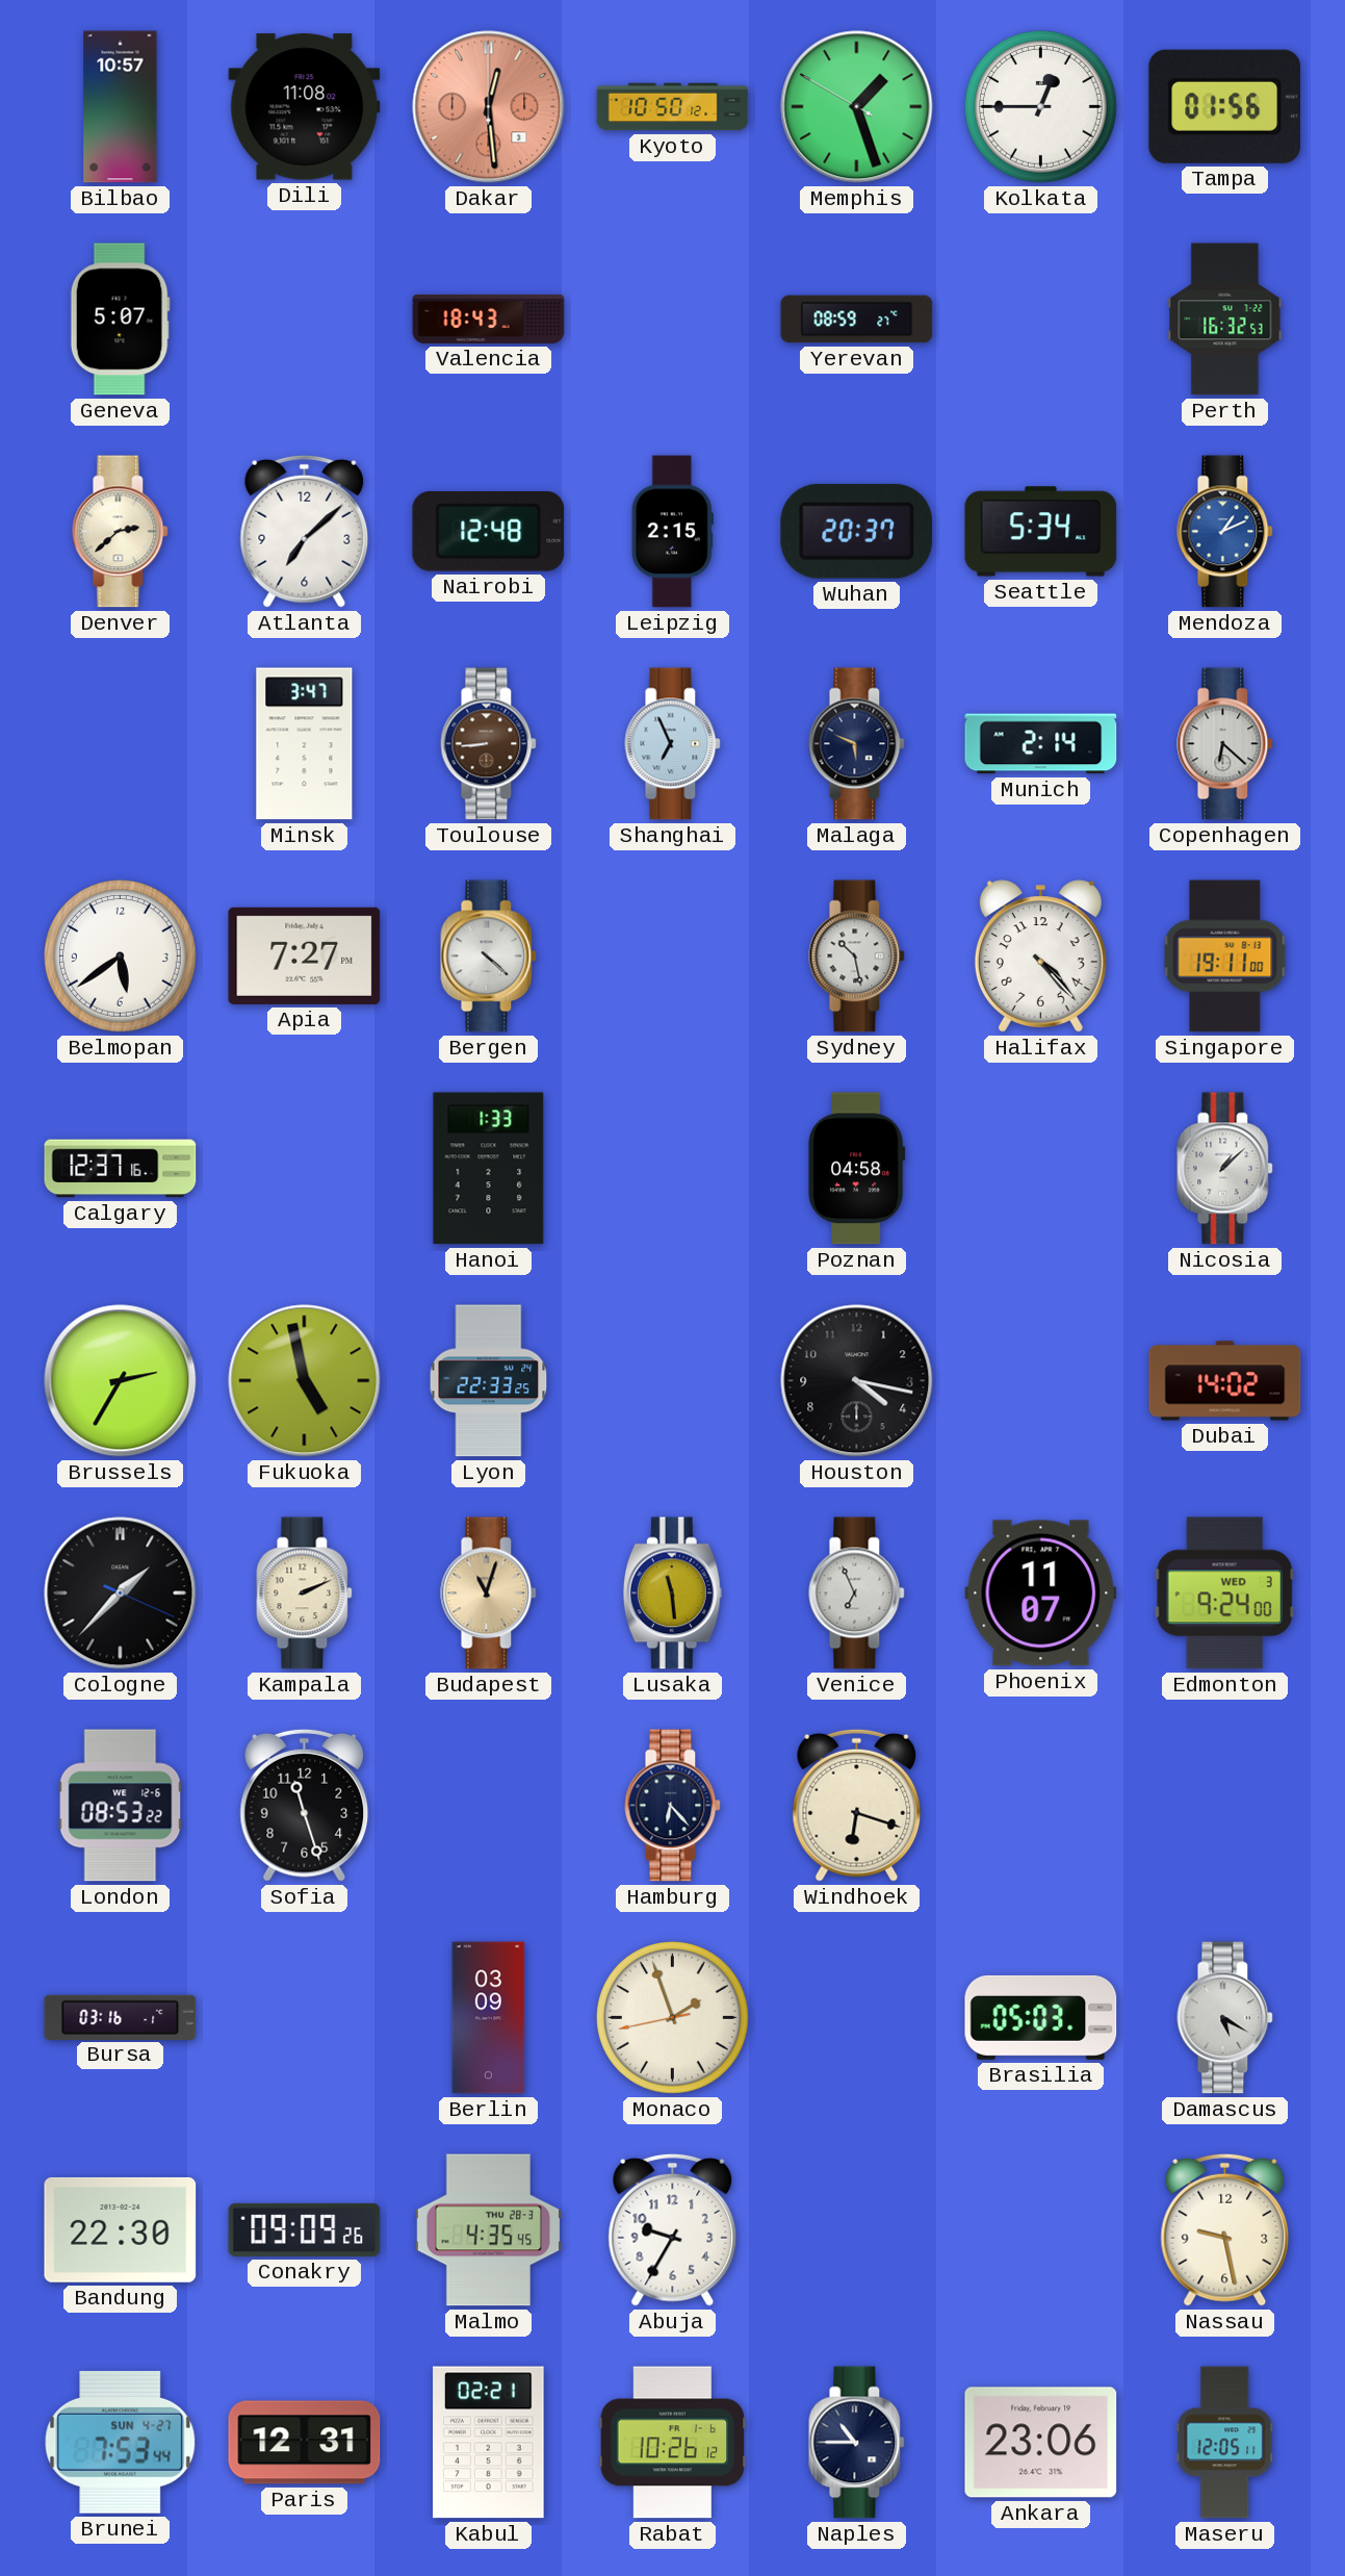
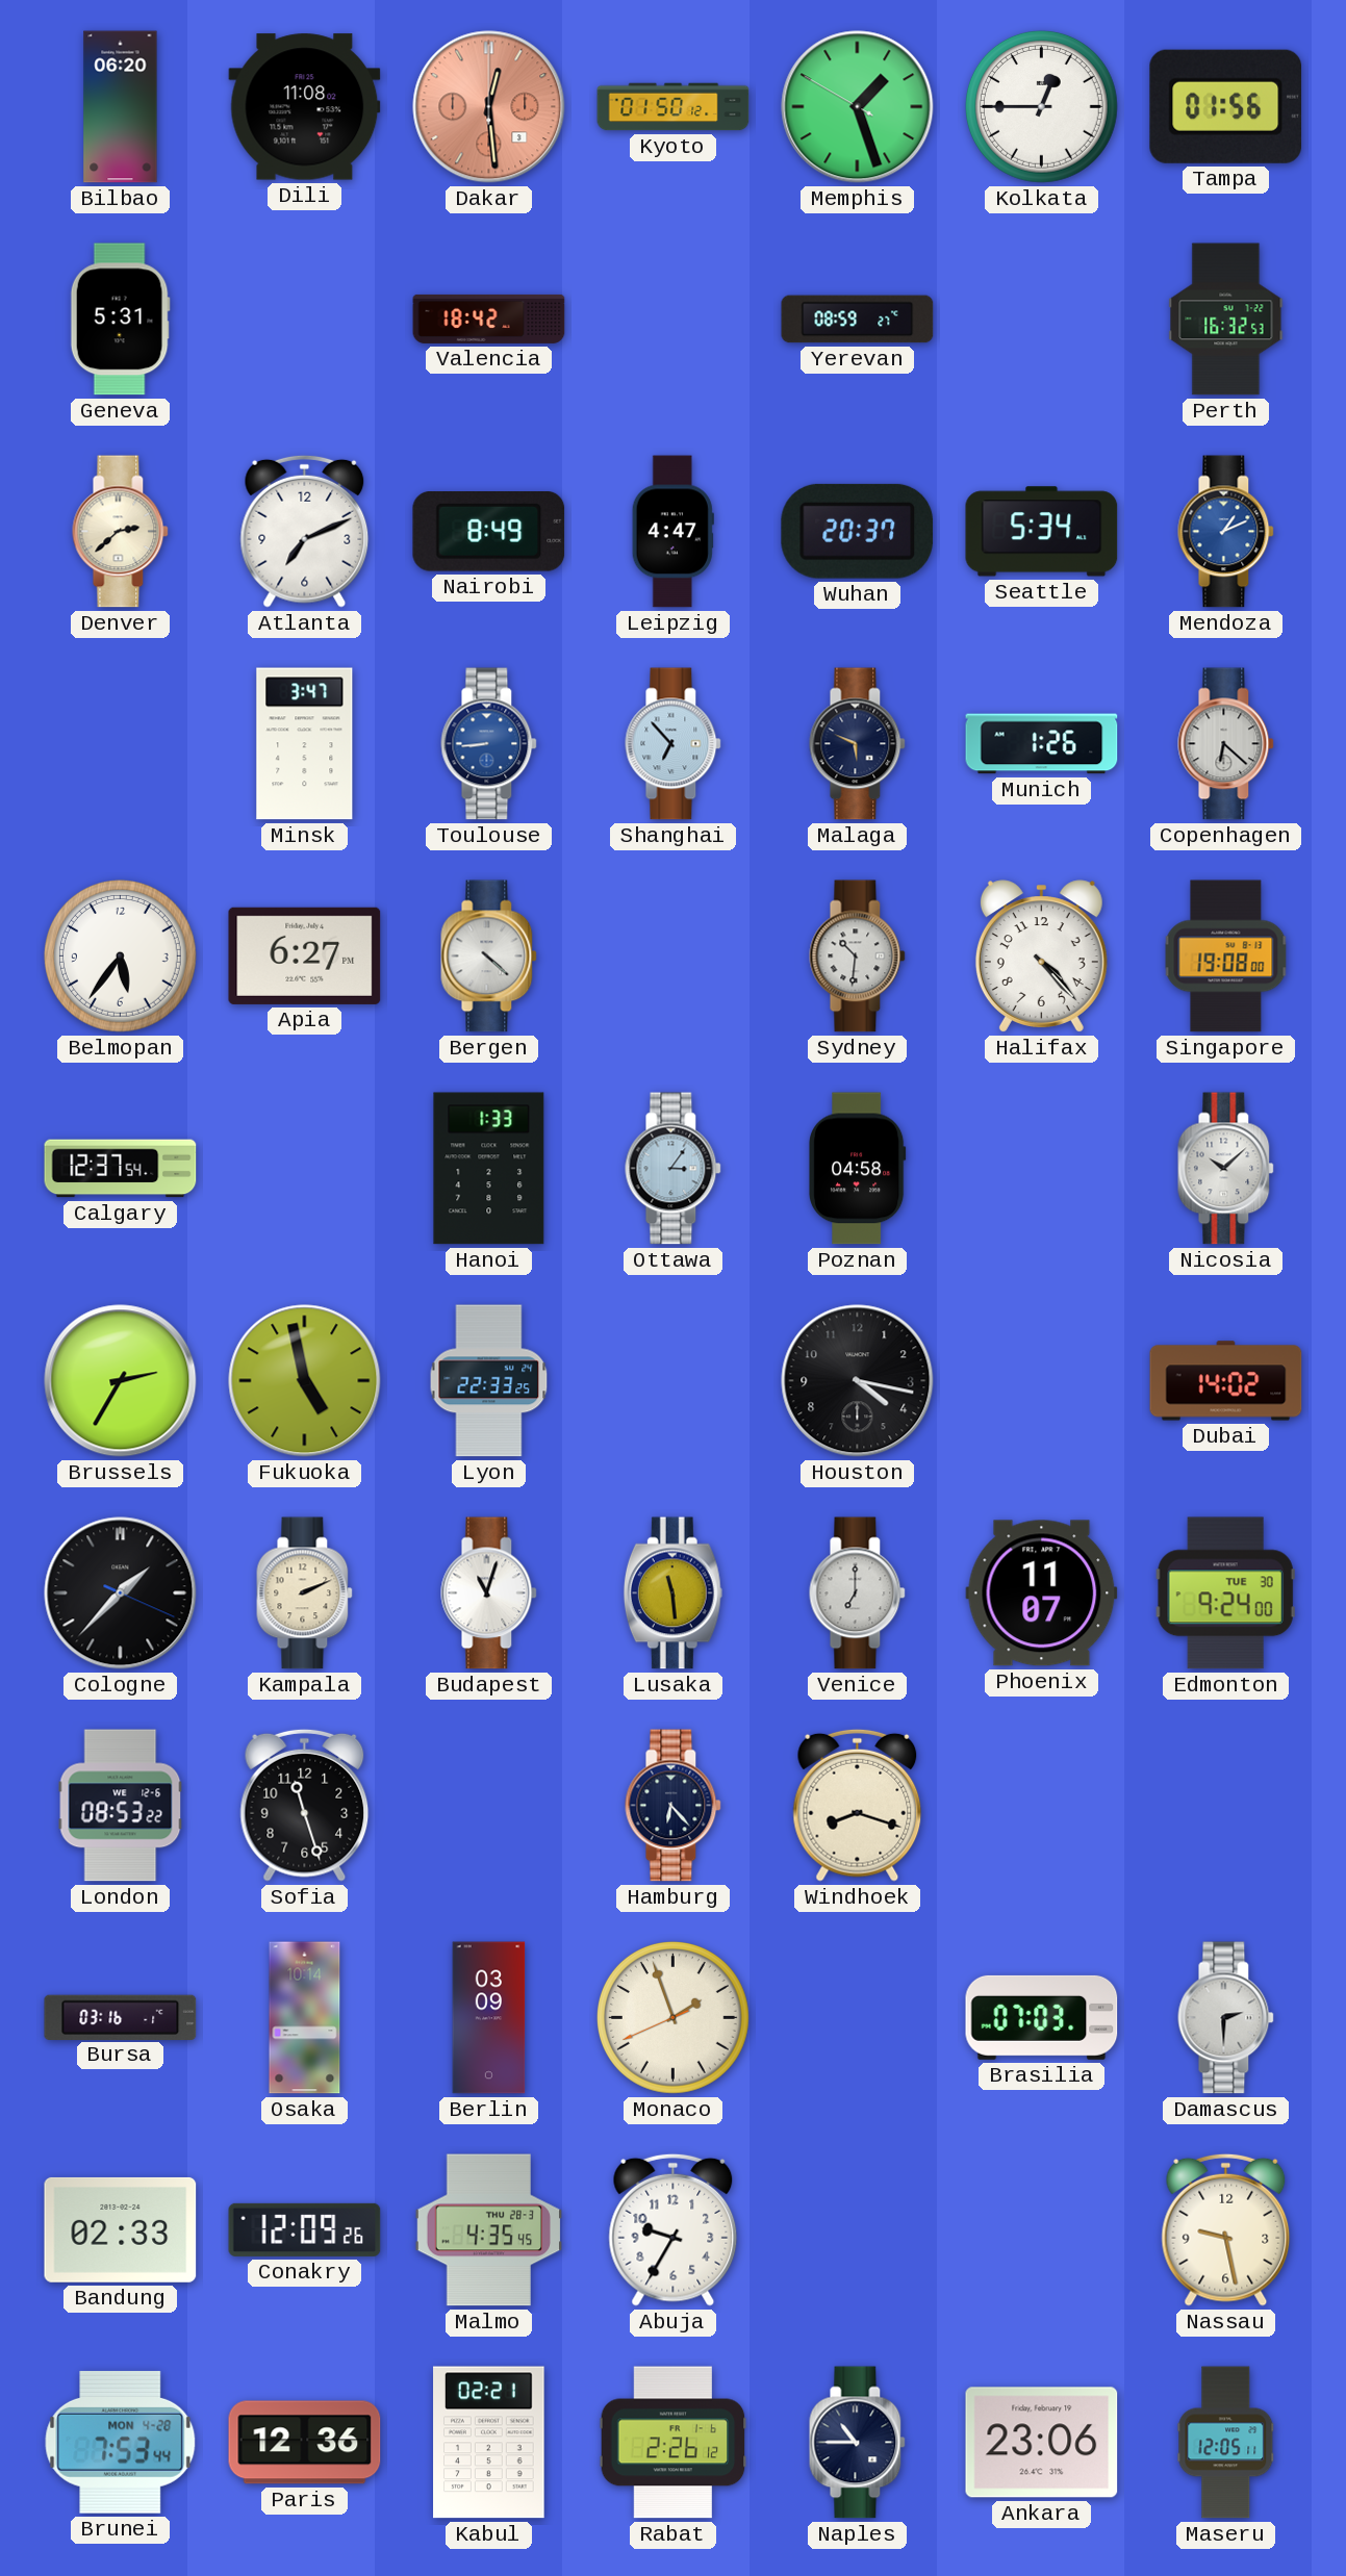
Bilbao: 10:57 -> 06:20 (121, 107)
Kyoto: 10:50 -> 01:50 (674, 107)
Geneva: 5:07 -> 5:31 (120, 320)
Valencia: 18:43 -> 18:42 (489, 318)
Atlanta: 7:08 -> 7:11 (305, 531)
Nairobi: 12:48 -> 8:49 (489, 532)
Leipzig: 2:15 -> 4:47 (672, 532)
Toulouse dial: brown -> blue (489, 744)
Shanghai: 6:56 -> 6:53 (674, 744)
Munich: 2:14 -> 1:26 (1042, 744)
Belmopan: 5:39 -> 5:36 (120, 955)
Apia: 7:27 -> 6:27 (305, 955)
Sydney: 10:28 -> 10:31 (858, 957)
Singapore: 19:11 -> 19:08 (1226, 957)
Calgary: 12:37:16 -> 12:37:54 (121, 1169)
Ottawa: none -> 3:06 (674, 1169)
Nicosia: 1:08 -> 10:08 (1226, 1169)
Budapest dial: champagne -> white (489, 1593)
Venice: 6:56 -> 7:00 (858, 1593)
Edmonton date: WED 3 -> TUE 30 (1225, 1593)
Windhoek: 6:18 -> 8:18 (858, 1805)
Osaka: none -> 10:14 (305, 2018)
Monaco: 1:56:43 -> 1:56:41 (672, 2017)
Brasilia: 05:03 -> 07:03 (1042, 2017)
Damascus: 5:20 -> 2:30 (1226, 2018)
Bandung: 22:30 -> 02:33 (121, 2229)
Conakry: 09:09 -> 12:09 (305, 2229)
Brunei date: SUN 4-27 -> MON 4-28 (121, 2442)
Paris: 12:31 -> 12:36 (305, 2443)
Rabat: 10:26 -> 2:26 (674, 2443)
